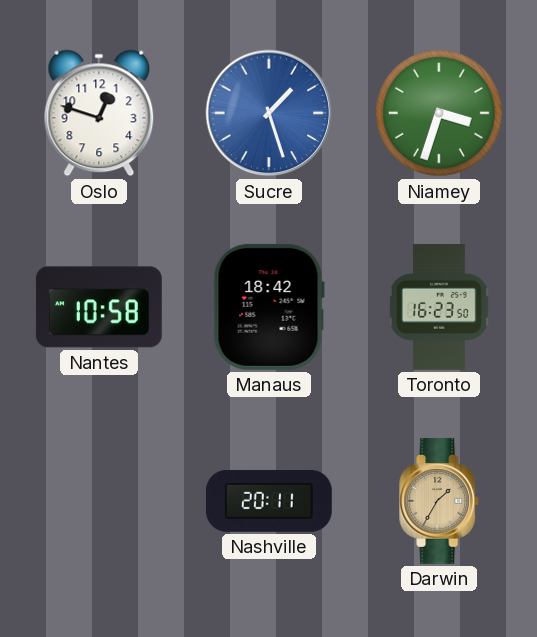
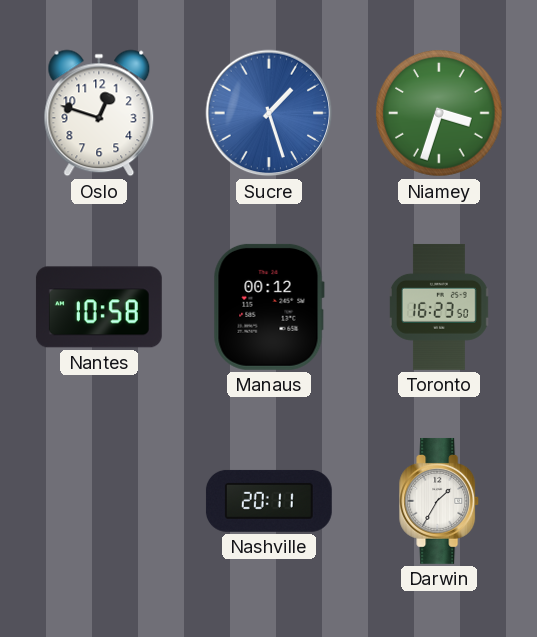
Manaus: 18:42 -> 00:12 (269, 307)
Darwin dial: champagne -> white (440, 501)
